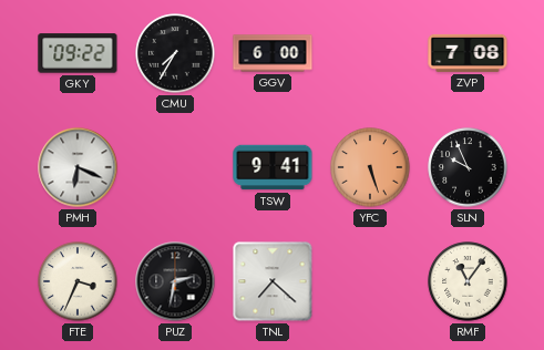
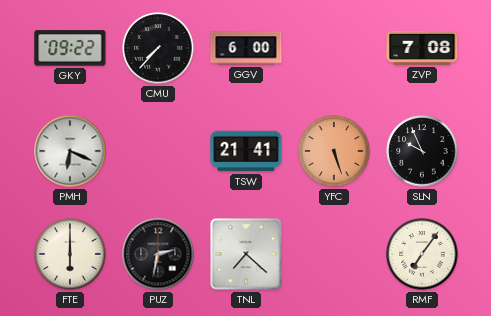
CMU: 7:35 -> 7:37 (158, 48)
TSW: 9:41 -> 21:41 (246, 151)
FTE: 3:34 -> 6:00 (70, 254)
RMF: 11:06 -> 7:06 (422, 254)
